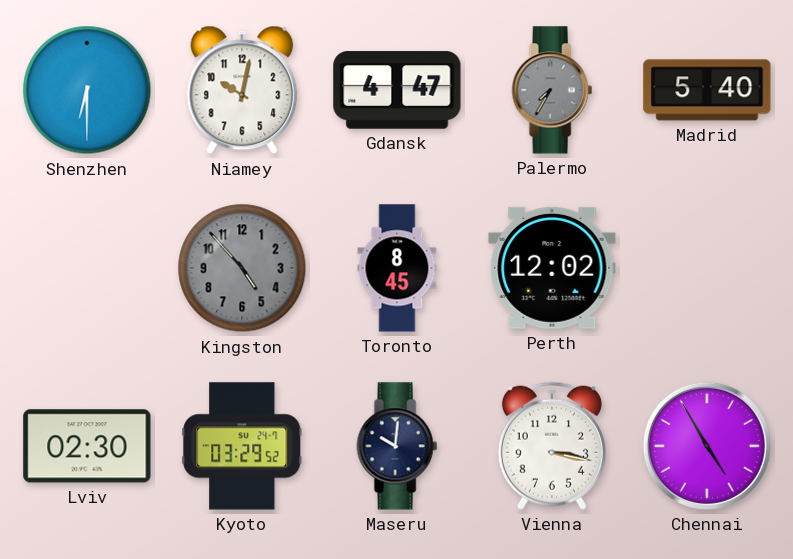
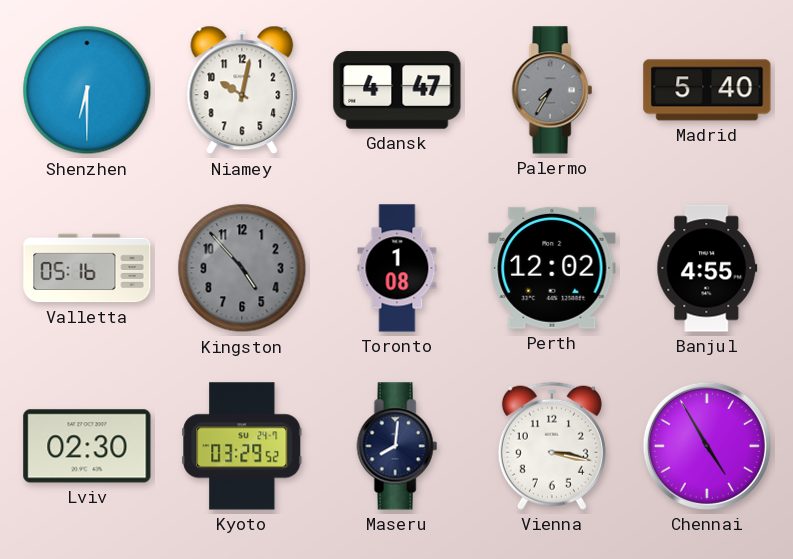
Valletta: none -> 05:16 (87, 268)
Toronto: 8:45 -> 1:08 (397, 268)
Banjul: none -> 4:55 (707, 268)
Maseru: 10:01 -> 8:01 (397, 446)
